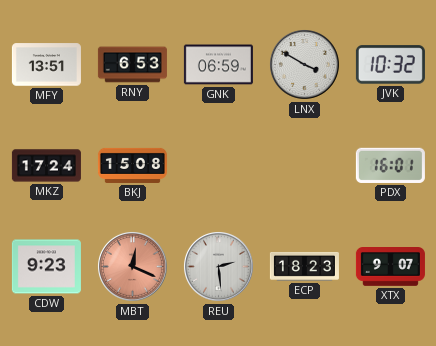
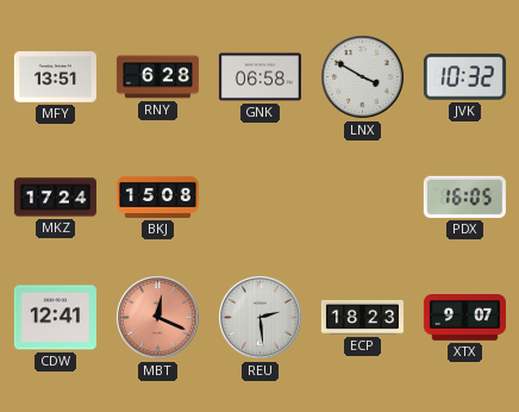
RNY: 6:53 -> 6:28 (157, 77)
GNK: 06:59 -> 06:58 (259, 77)
PDX: 16:01 -> 16:05 (464, 196)
CDW: 9:23 -> 12:41 (55, 318)
